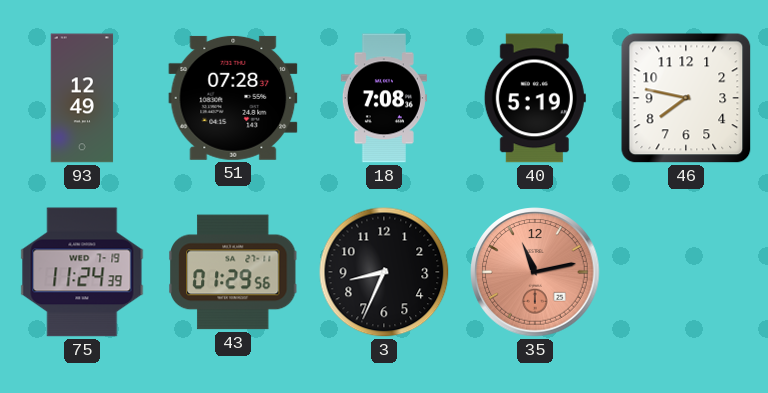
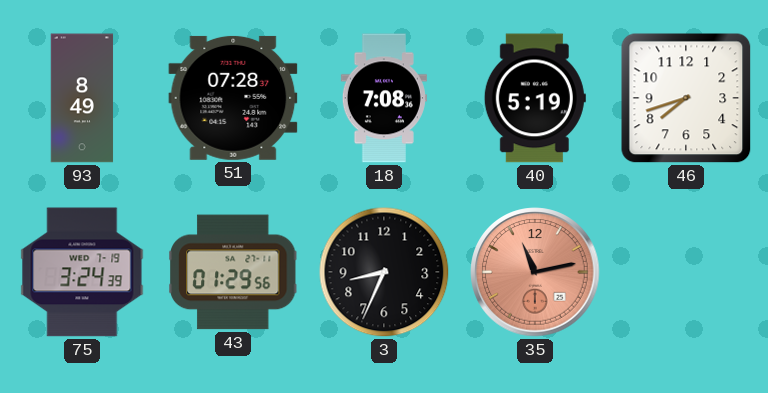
93: 12:49 -> 8:49 (82, 98)
46: 7:47 -> 7:42 (686, 98)
75: 11:24 -> 3:24 (82, 272)
